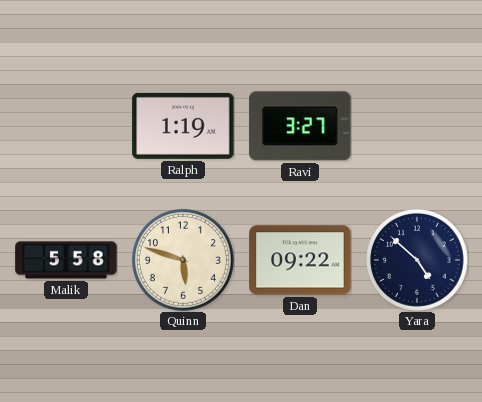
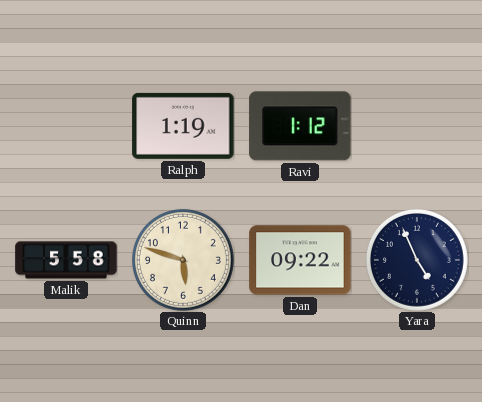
Ravi: 3:27 -> 1:12 (300, 126)
Yara: 4:52 -> 4:56 (417, 260)
